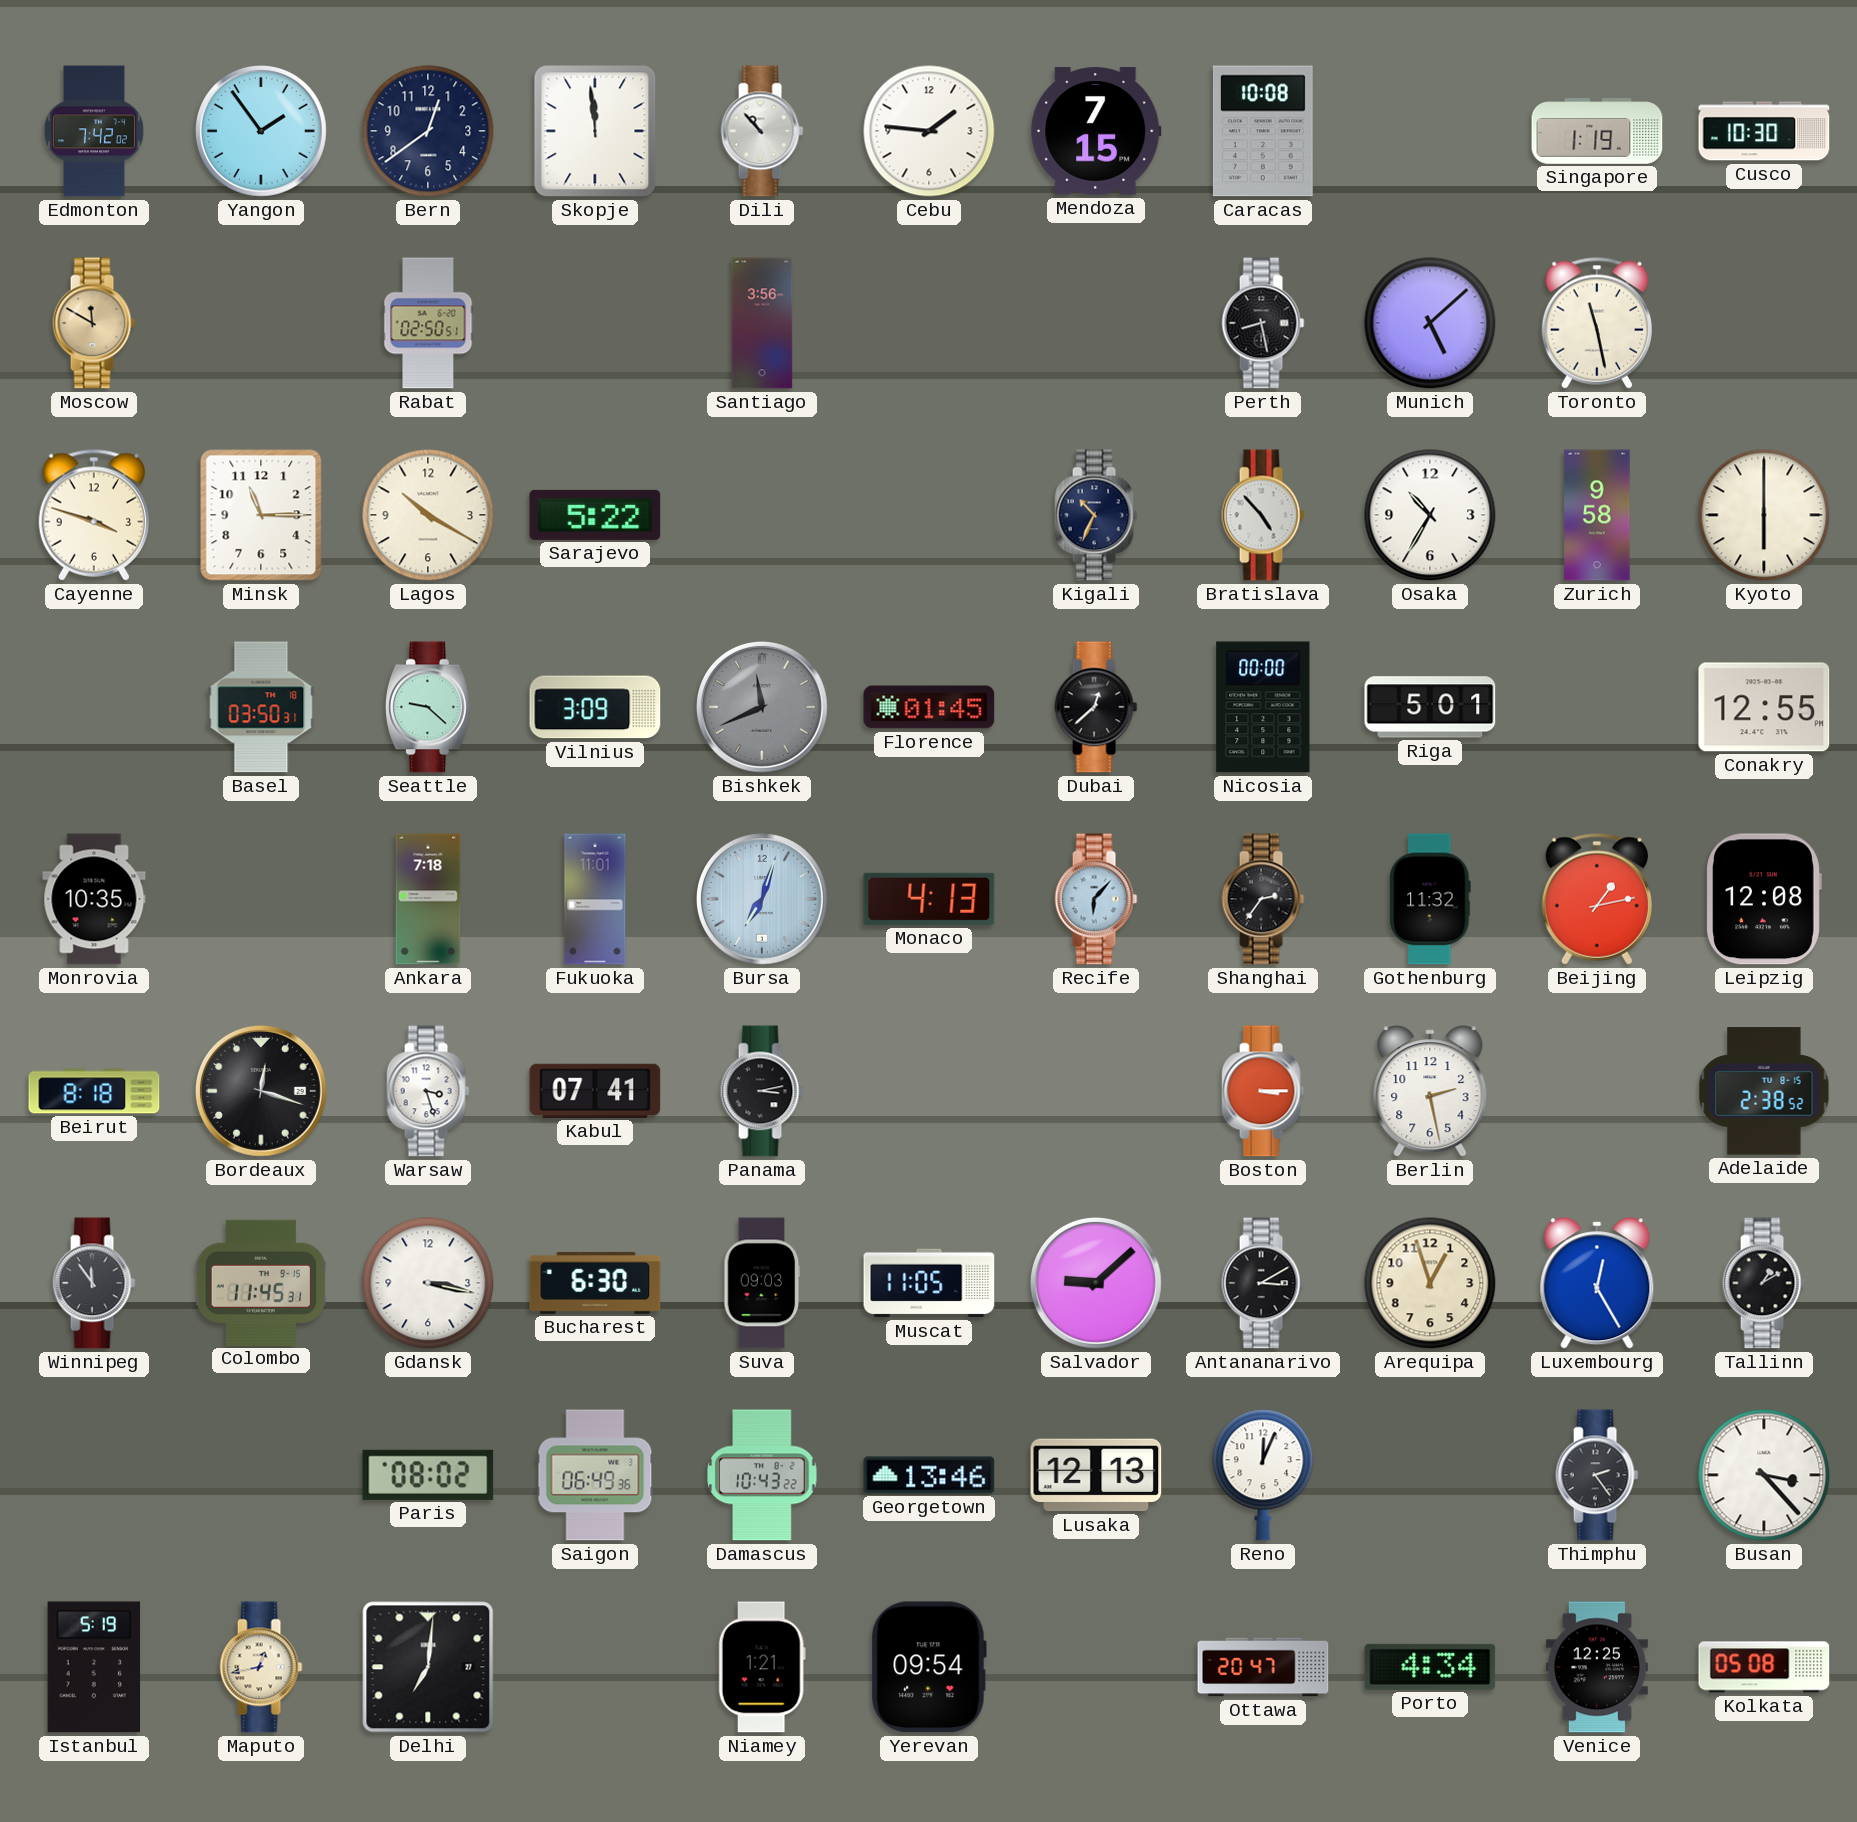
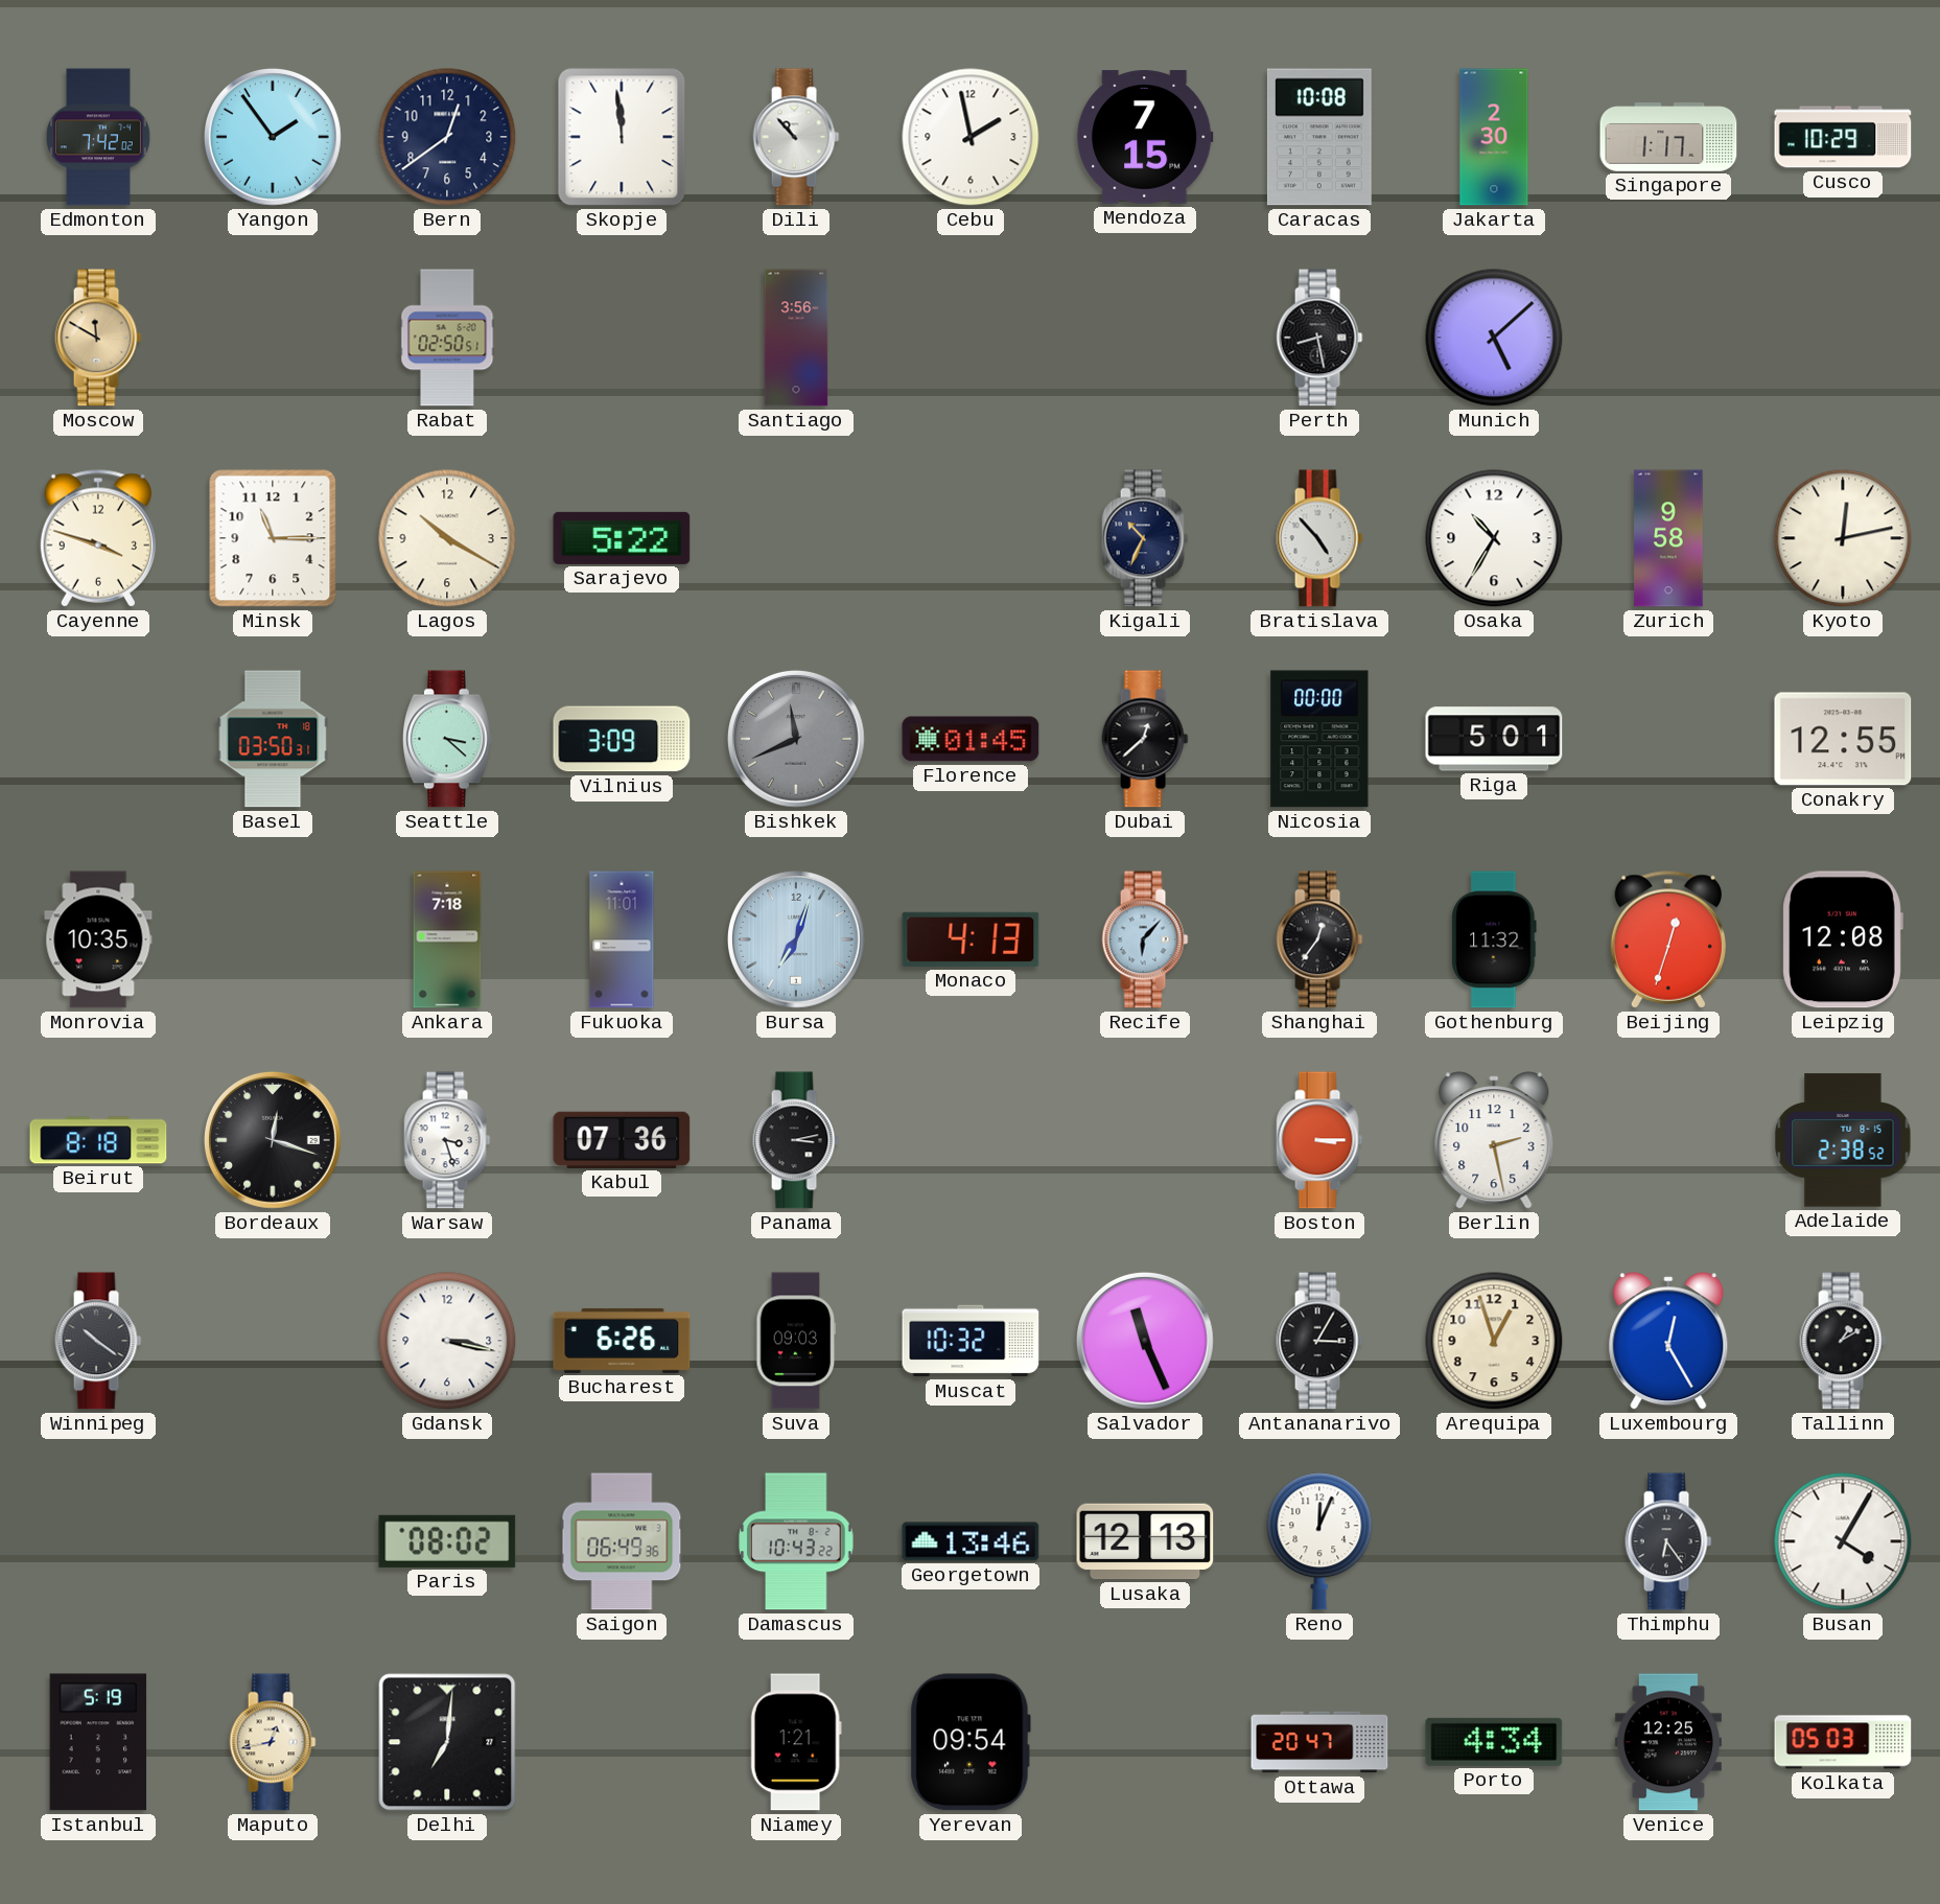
Cebu: 1:46 -> 1:58 (971, 137)
Jakarta: none -> 2:30 (1494, 137)
Singapore: 1:19 -> 1:17 (1668, 137)
Cusco: 10:30 -> 10:29 (1843, 137)
Toronto: 11:28 -> none (1596, 323)
Kyoto: 6:00 -> 12:13 (1843, 538)
Seattle: 9:22 -> 3:22 (447, 739)
Shanghai: 2:36 -> 12:36 (1319, 939)
Beijing: 1:13 -> 12:33 (1667, 939)
Kabul: 07:41 -> 07:36 (622, 1140)
Winnipeg: 11:54 -> 10:21 (98, 1341)
Colombo: 11:45 -> none (261, 1282)
Bucharest: 6:30 -> 6:26 (622, 1341)
Muscat: 11:05 -> 10:32 (971, 1341)
Salvador: 9:08 -> 11:26 (1145, 1341)
Antananarivo: 3:10 -> 3:05 (1319, 1341)
Thimphu: 2:24 -> 6:24 (1668, 1541)
Busan: 3:23 -> 4:05 (1843, 1541)
Kolkata: 05:08 -> 05:03 (1843, 1742)
